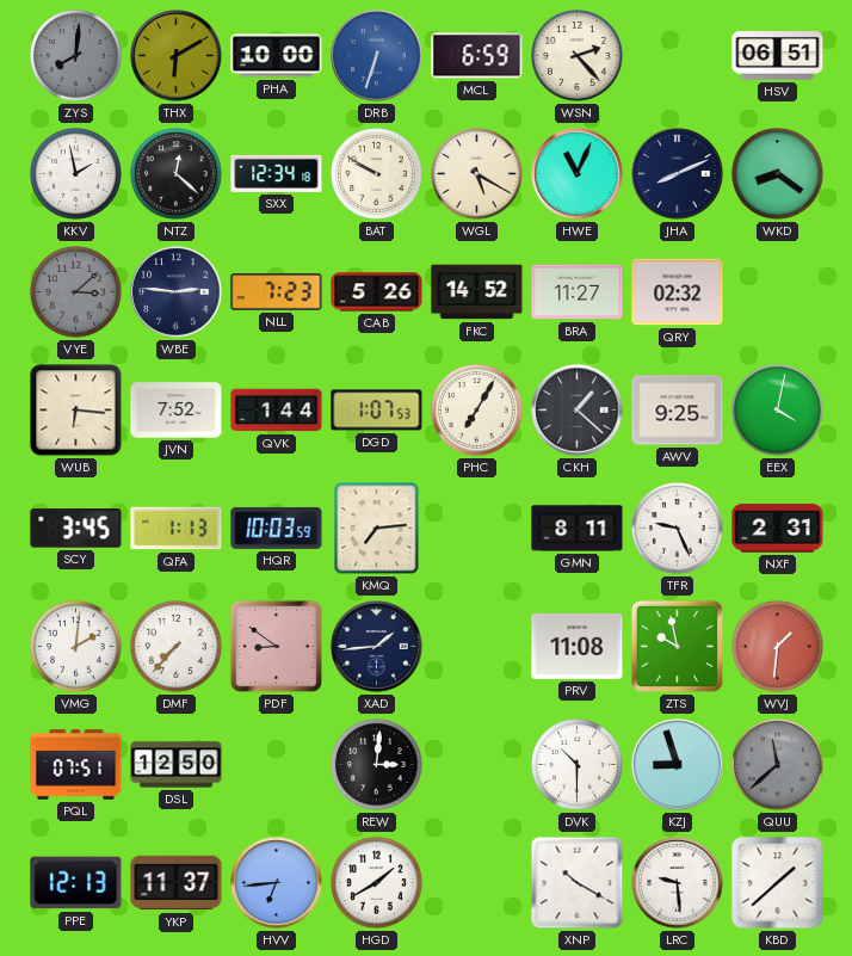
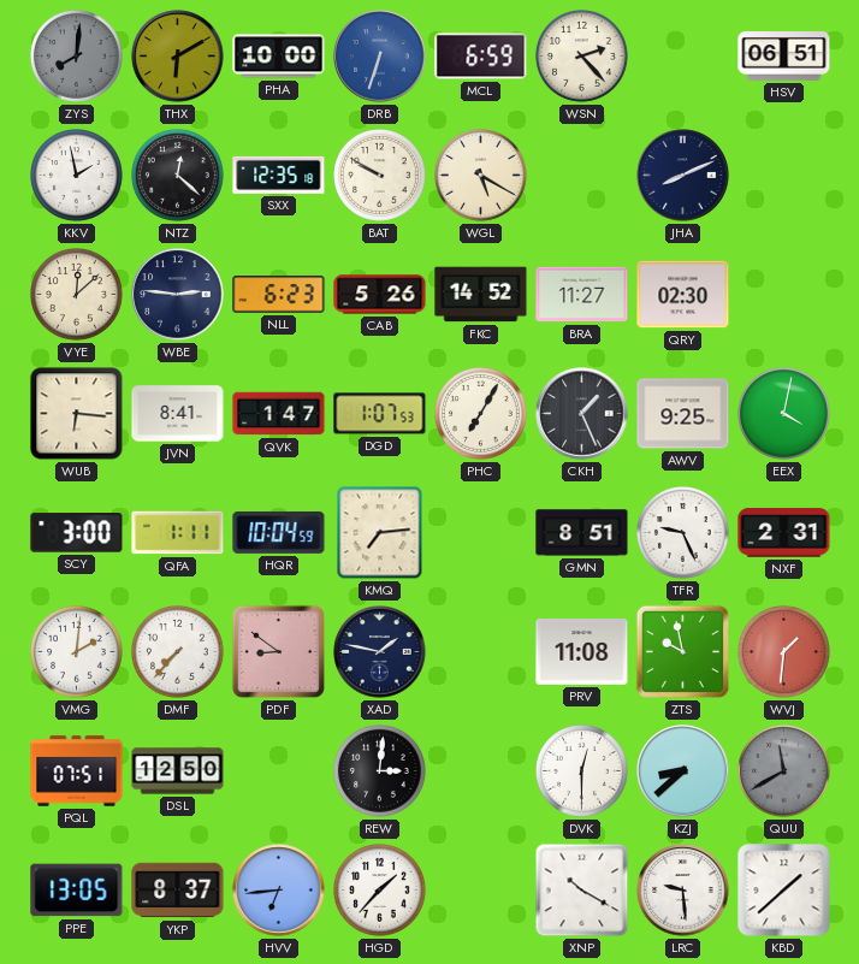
SXX: 12:34 -> 12:35 (279, 175)
HWE: 11:04 -> none (578, 174)
WKD: 8:21 -> none (778, 174)
VYE: 3:08 -> 12:08 (77, 295)
VYE dial: grey -> cream (77, 295)
NLL: 7:23 -> 6:23 (279, 295)
QRY: 02:32 -> 02:30 (683, 295)
JVN: 7:52 -> 8:41 (178, 414)
QVK: 1:44 -> 1:47 (279, 414)
CKH: 1:22 -> 1:26 (582, 414)
SCY: 3:45 -> 3:00 (77, 533)
QFA: 1:13 -> 1:11 (178, 533)
HQR: 10:03 -> 10:04 (279, 533)
GMN: 8:11 -> 8:51 (582, 533)
XAD: 1:44 -> 1:47 (380, 652)
DVK: 10:30 -> 12:30 (582, 771)
KZJ: 8:57 -> 8:38 (683, 771)
QUU: 11:38 -> 11:40 (784, 771)
PPE: 12:13 -> 13:05 (77, 891)
YKP: 11:37 -> 8:37 (178, 891)
HGD: 1:40 -> 1:37 (380, 891)
